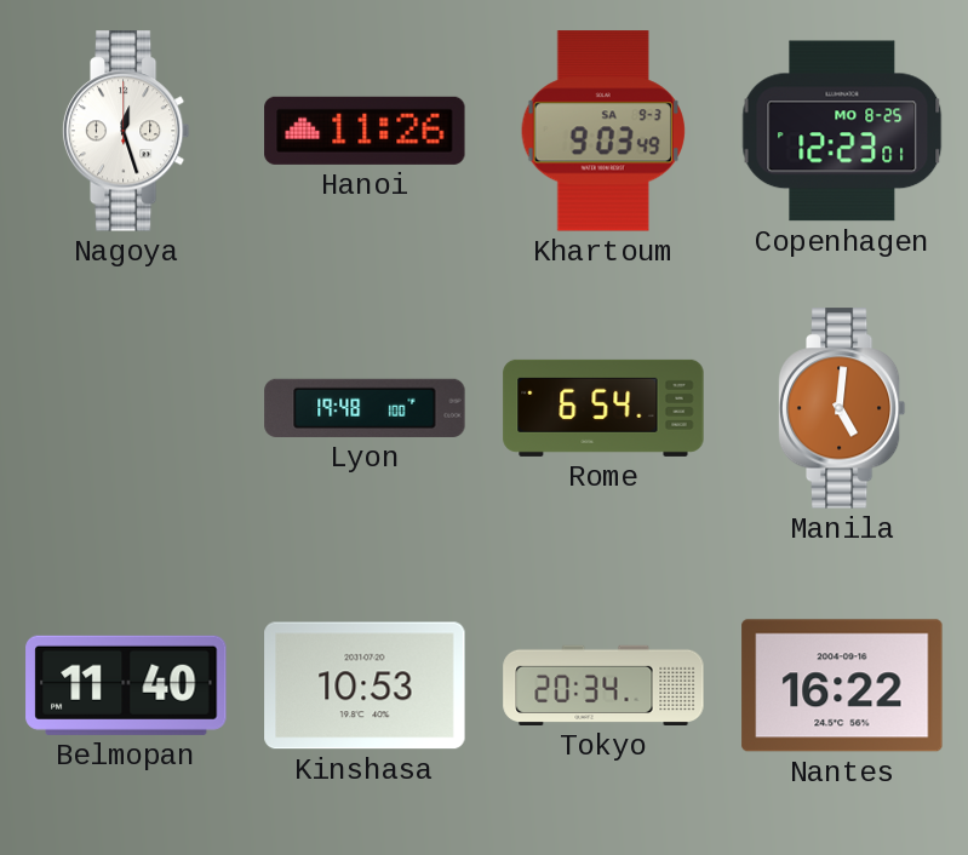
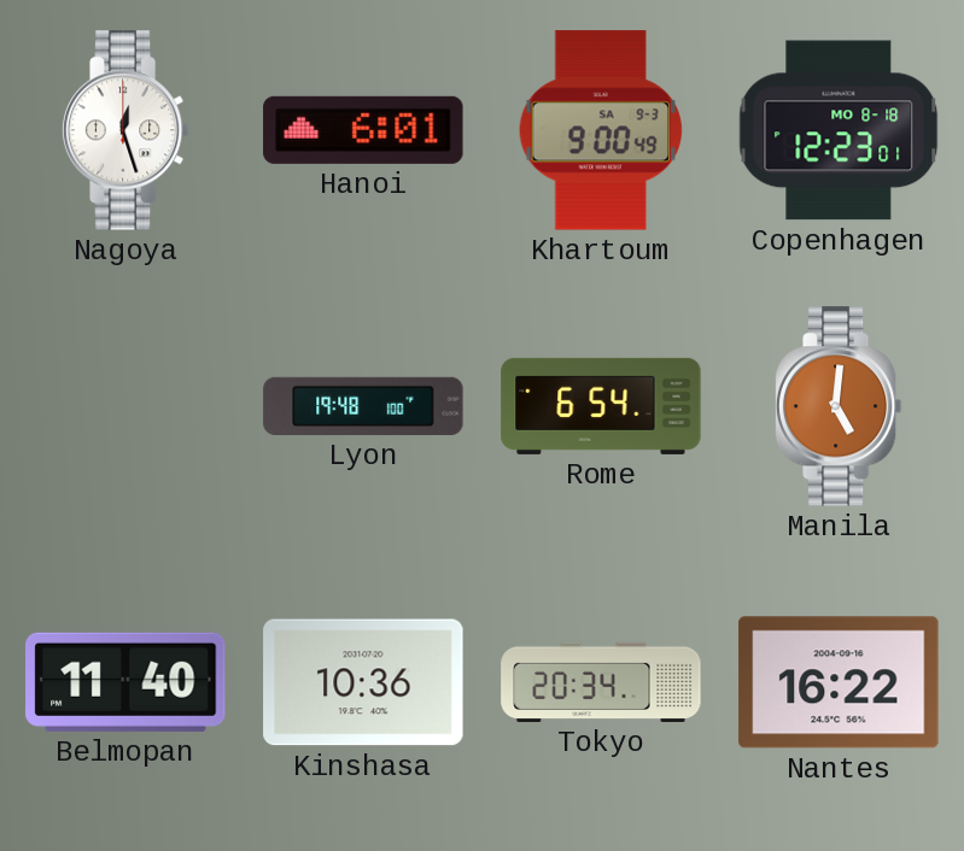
Hanoi: 11:26 -> 6:01 (363, 130)
Khartoum: 9:03 -> 9:00 (601, 130)
Copenhagen date: MO 8-25 -> MO 8-18 (839, 130)
Kinshasa: 10:53 -> 10:36 (363, 682)
